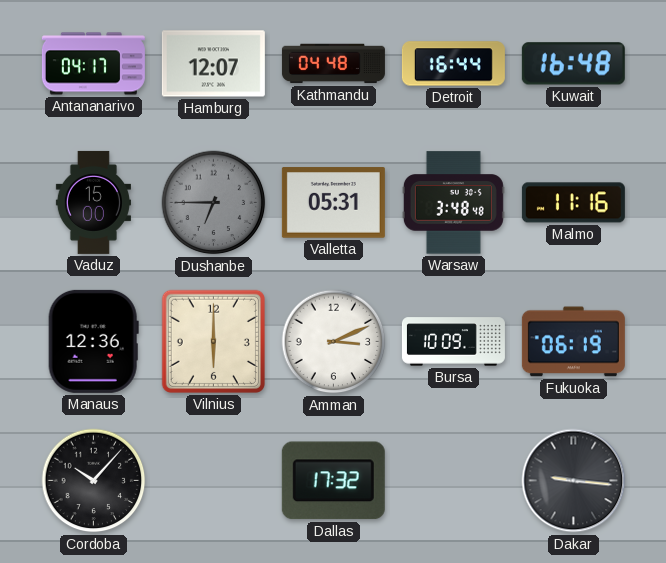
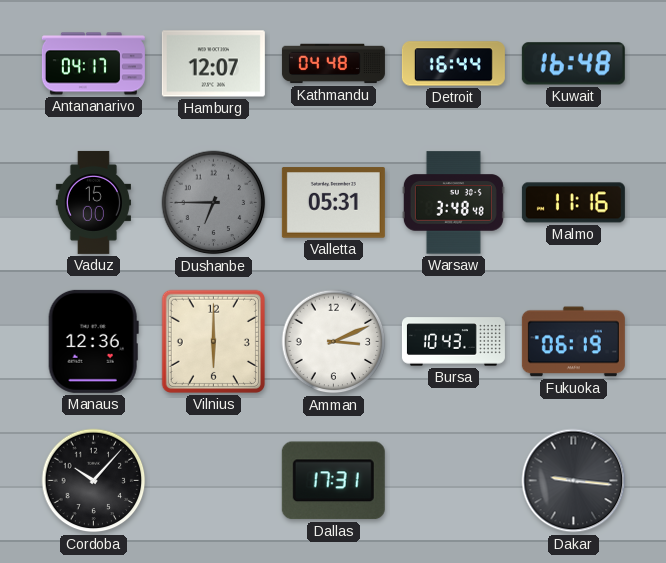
Bursa: 10:09 -> 10:43 (453, 342)
Dallas: 17:32 -> 17:31 (333, 481)
